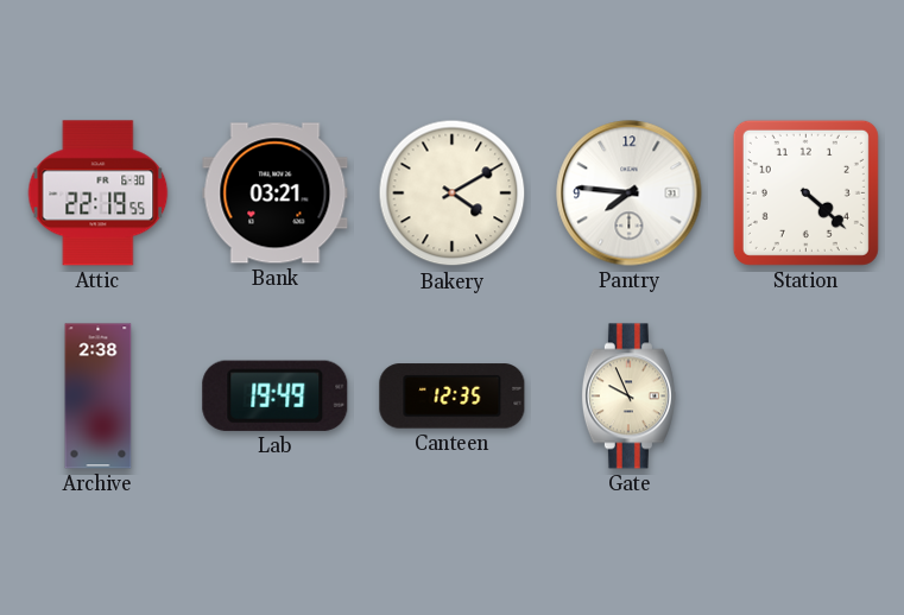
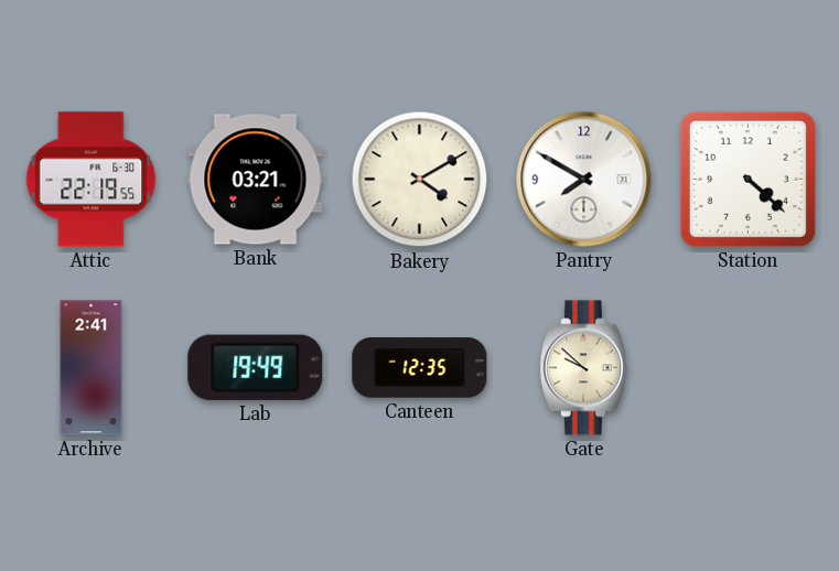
Pantry: 7:46 -> 7:50 (584, 180)
Archive: 2:38 -> 2:41 (92, 368)
Gate: 9:56 -> 9:52 (583, 368)
